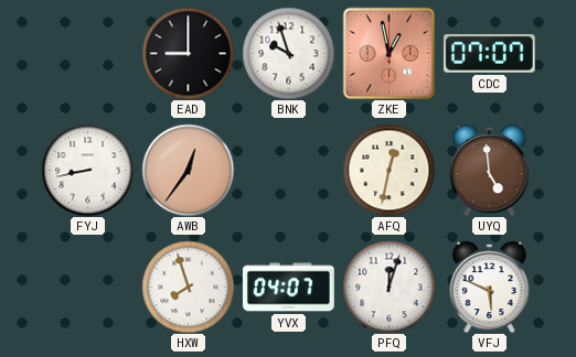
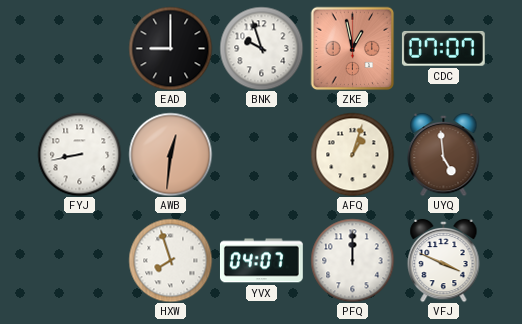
AWB: 12:36 -> 12:31 (170, 154)
AFQ: 12:32 -> 1:03 (352, 154)
PFQ: 12:03 -> 12:00 (352, 260)
VFJ: 5:49 -> 3:49 (444, 260)
